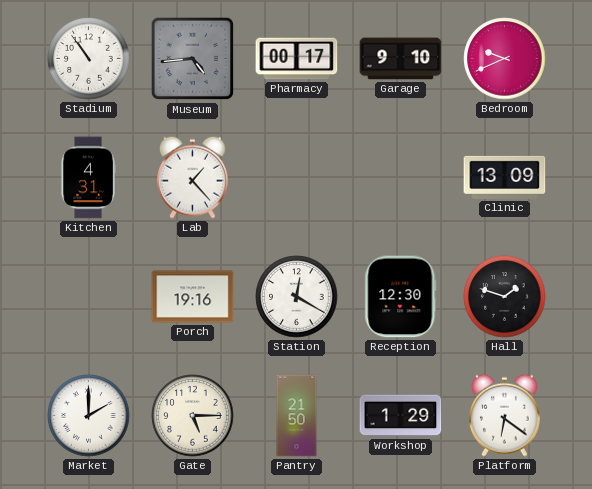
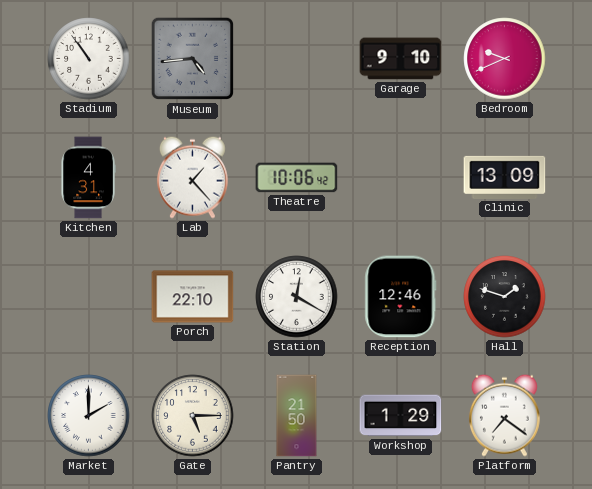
Pharmacy: 00:17 -> none (297, 59)
Theatre: none -> 10:06 (297, 178)
Porch: 19:16 -> 22:10 (193, 297)
Reception: 12:30 -> 12:46 (401, 297)
Platform: 6:21 -> 7:21 (504, 415)
